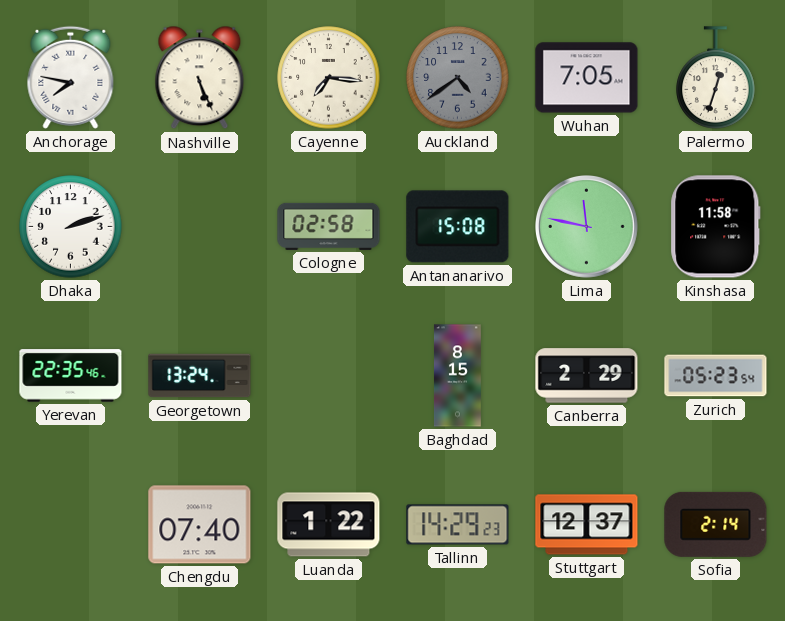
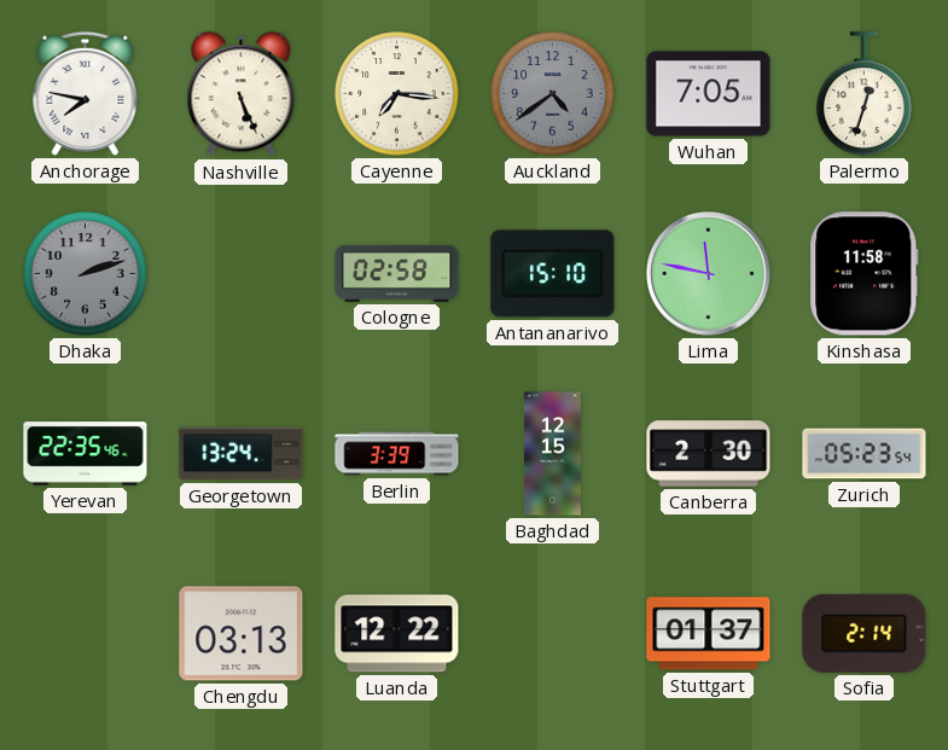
Dhaka dial: white -> grey (86, 274)
Antananarivo: 15:08 -> 15:10 (553, 274)
Berlin: none -> 3:39 (397, 454)
Baghdad: 8:15 -> 12:15 (552, 454)
Canberra: 2:29 -> 2:30 (709, 454)
Chengdu: 07:40 -> 03:13 (242, 634)
Luanda: 1:22 -> 12:22 (397, 634)
Tallinn: 14:29 -> none (458, 525)
Stuttgart: 12:37 -> 01:37 (709, 634)
